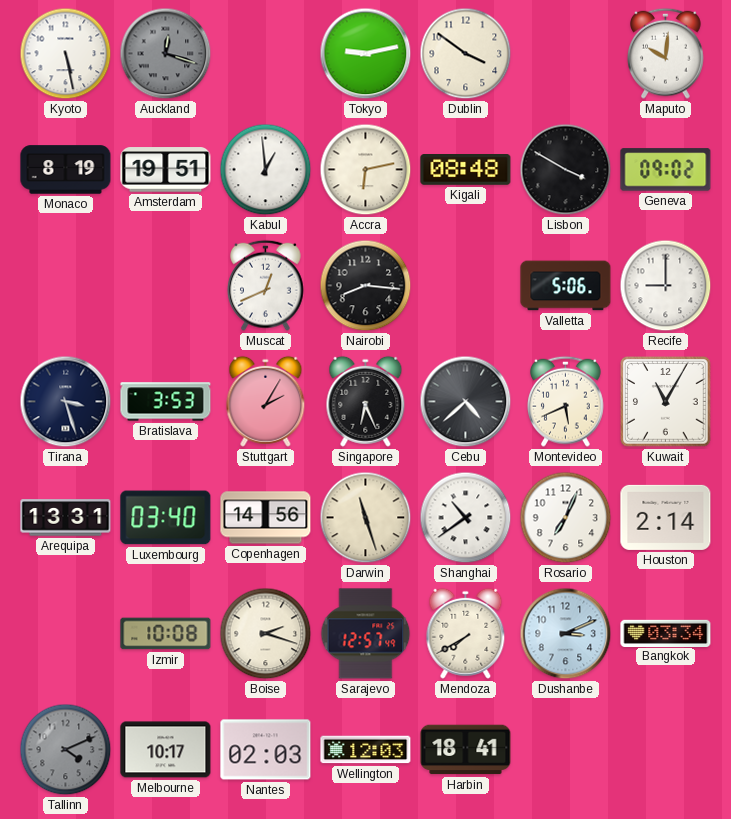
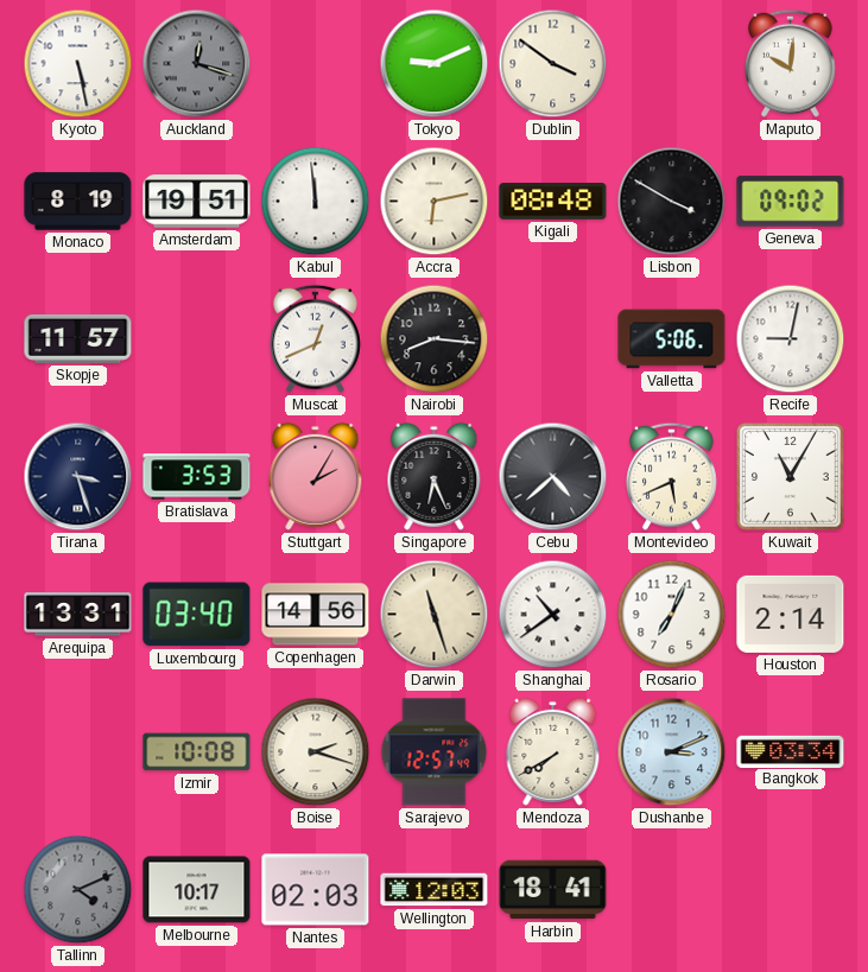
Tokyo: 9:13 -> 9:11 (435, 64)
Kabul: 12:59 -> 11:59 (316, 202)
Skopje: none -> 11:57 (78, 338)
Recife: 9:00 -> 9:02 (791, 339)
